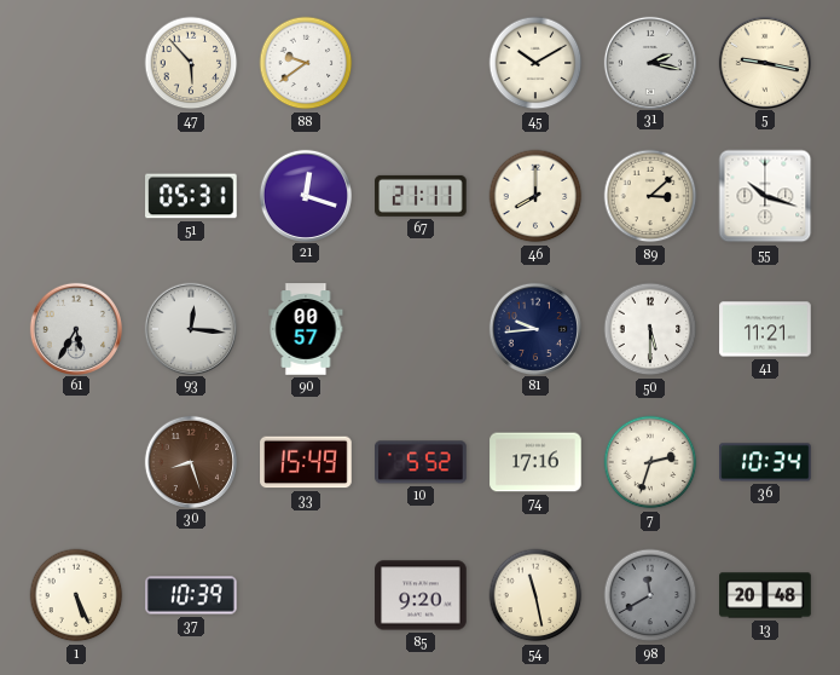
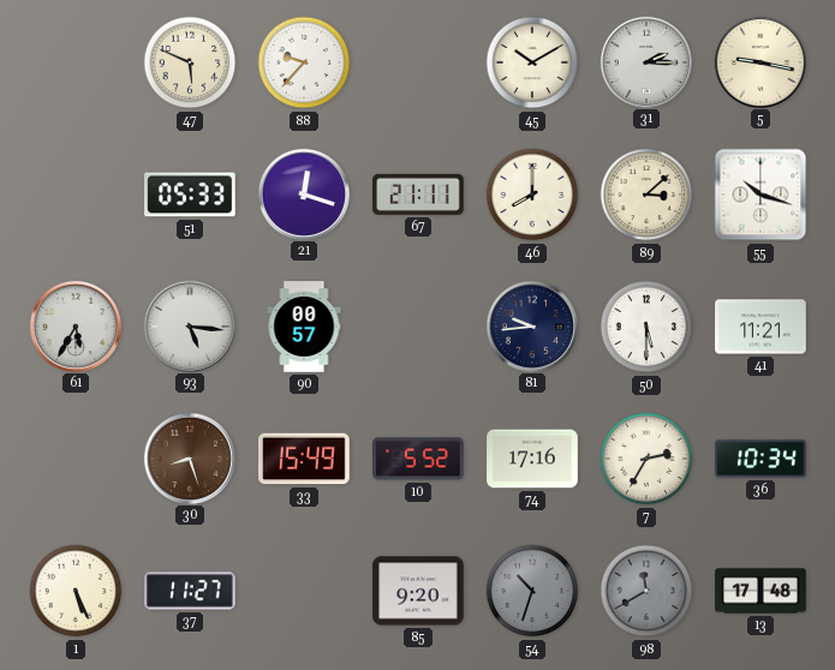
47: 5:53 -> 5:49 (190, 62)
88: 9:39 -> 9:37 (304, 62)
31: 2:17 -> 2:15 (645, 61)
51: 05:31 -> 05:33 (190, 195)
93: 12:16 -> 5:16 (189, 325)
7: 2:33 -> 2:35 (646, 459)
37: 10:39 -> 11:27 (190, 591)
54: 11:28 -> 10:33 (532, 591)
54 dial: cream -> grey (532, 591)
13: 20:48 -> 17:48 (761, 591)
